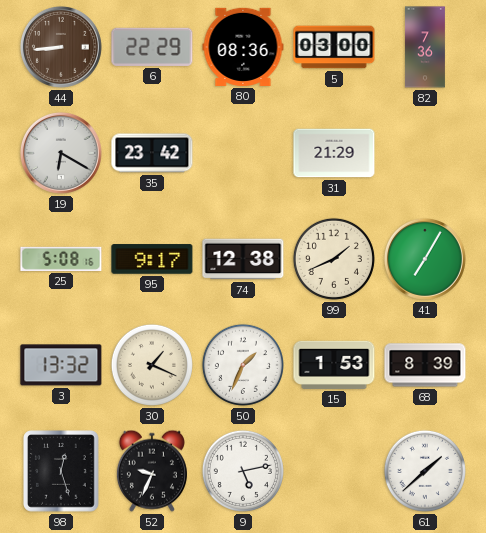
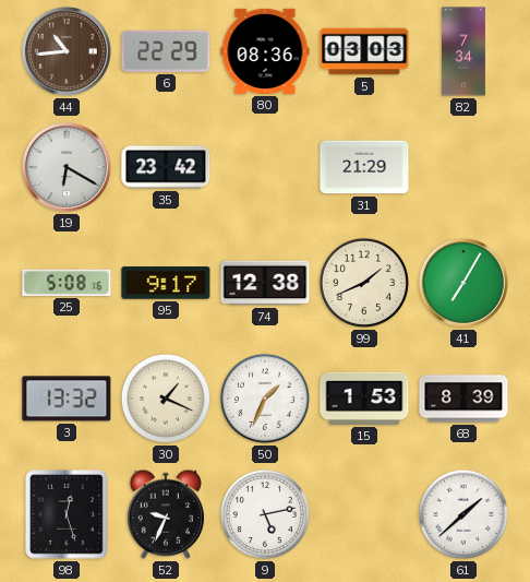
44: 8:44 -> 10:44 (67, 51)
5: 03:00 -> 03:03 (364, 51)
82: 7:36 -> 7:34 (463, 51)
